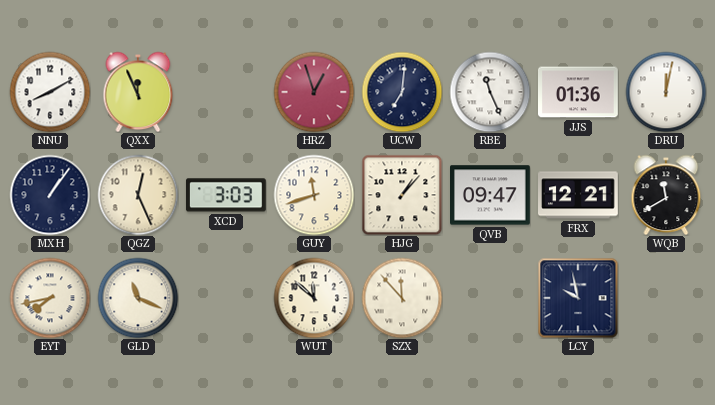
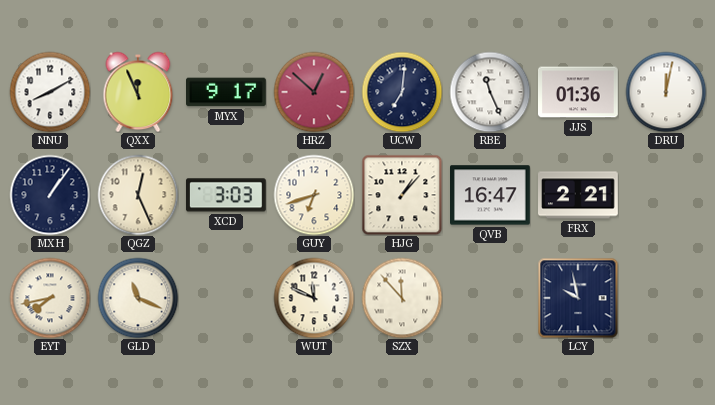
MYX: none -> 9:17 (227, 92)
HRZ: 12:57 -> 12:52 (314, 92)
GUY: 11:42 -> 6:42 (314, 195)
QVB: 09:47 -> 16:47 (491, 195)
FRX: 12:21 -> 2:21 (579, 195)
WQB: 11:40 -> none (666, 195)
WUT: 11:52 -> 11:49 (314, 298)
